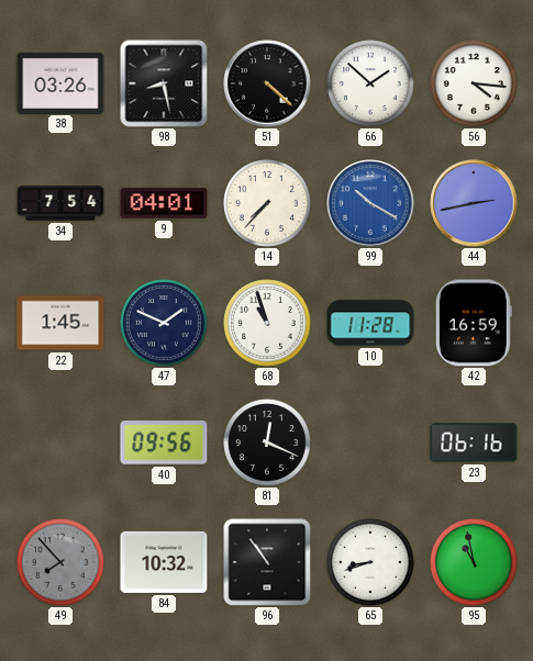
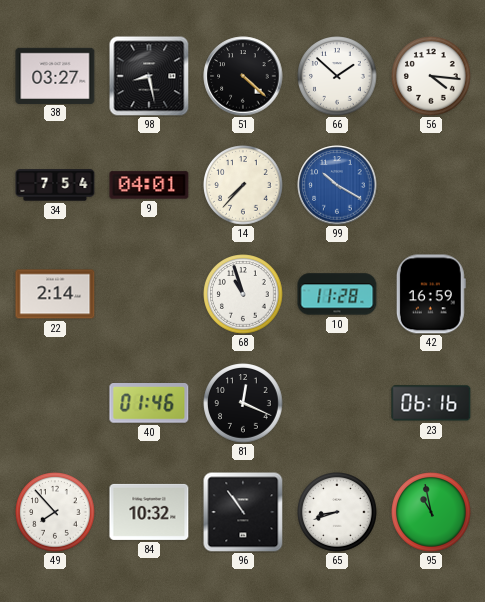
38: 03:26 -> 03:27 (55, 75)
44: 2:43 -> none (474, 203)
22: 1:45 -> 2:14 (55, 294)
47: 1:49 -> none (164, 323)
40: 09:56 -> 01:46 (149, 404)
49 dial: grey -> white (55, 512)
